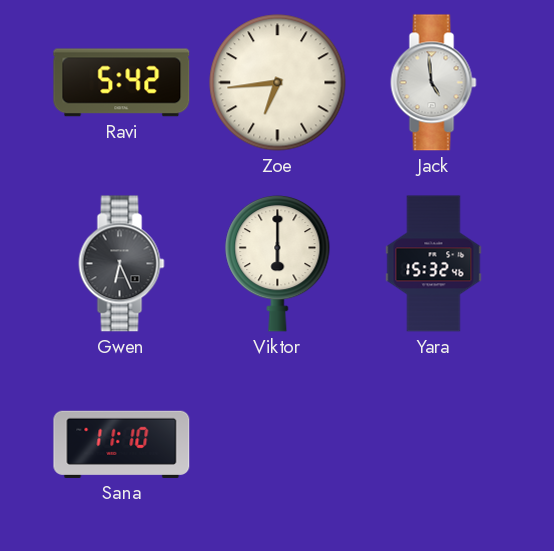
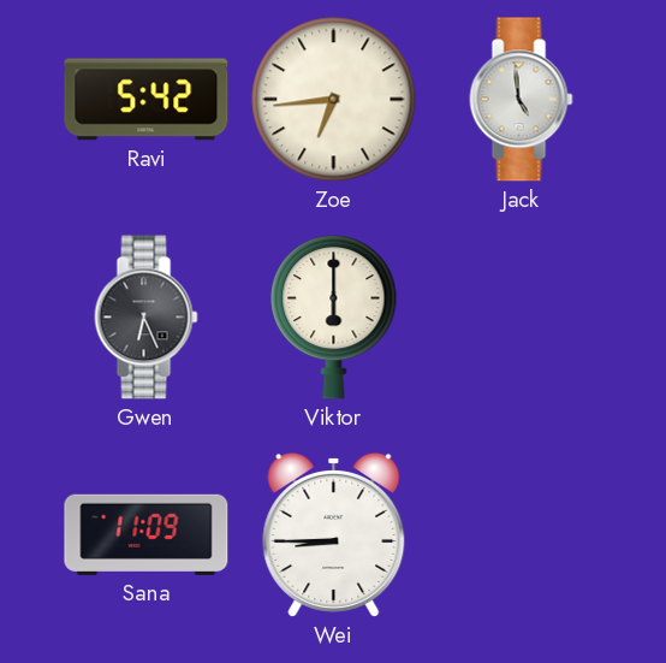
Yara: 15:32 -> none (434, 264)
Sana: 11:10 -> 11:09 (147, 534)
Wei: none -> 8:45 (334, 534)
